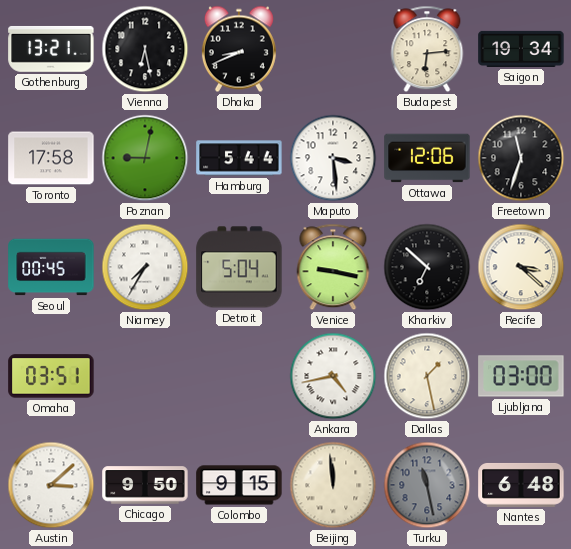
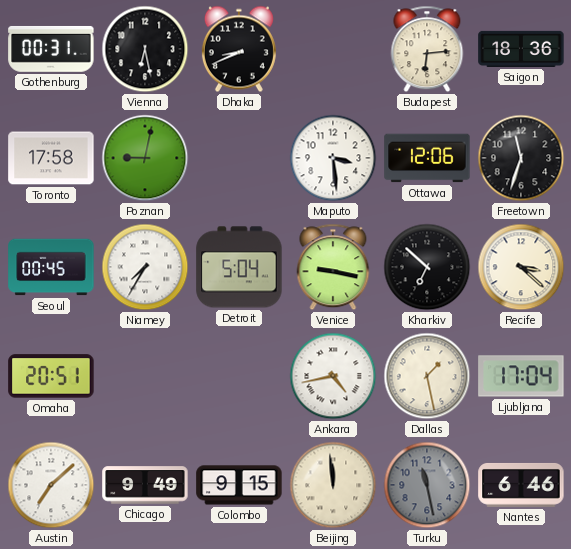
Gothenburg: 13:21 -> 00:31 (51, 49)
Saigon: 19:34 -> 18:36 (521, 49)
Hamburg: 5:44 -> none (239, 158)
Omaha: 03:51 -> 20:51 (51, 376)
Ljubljana: 03:00 -> 17:04 (521, 376)
Austin: 3:08 -> 7:08 (51, 485)
Chicago: 9:50 -> 9:49 (145, 485)
Nantes: 6:48 -> 6:46 (521, 485)
